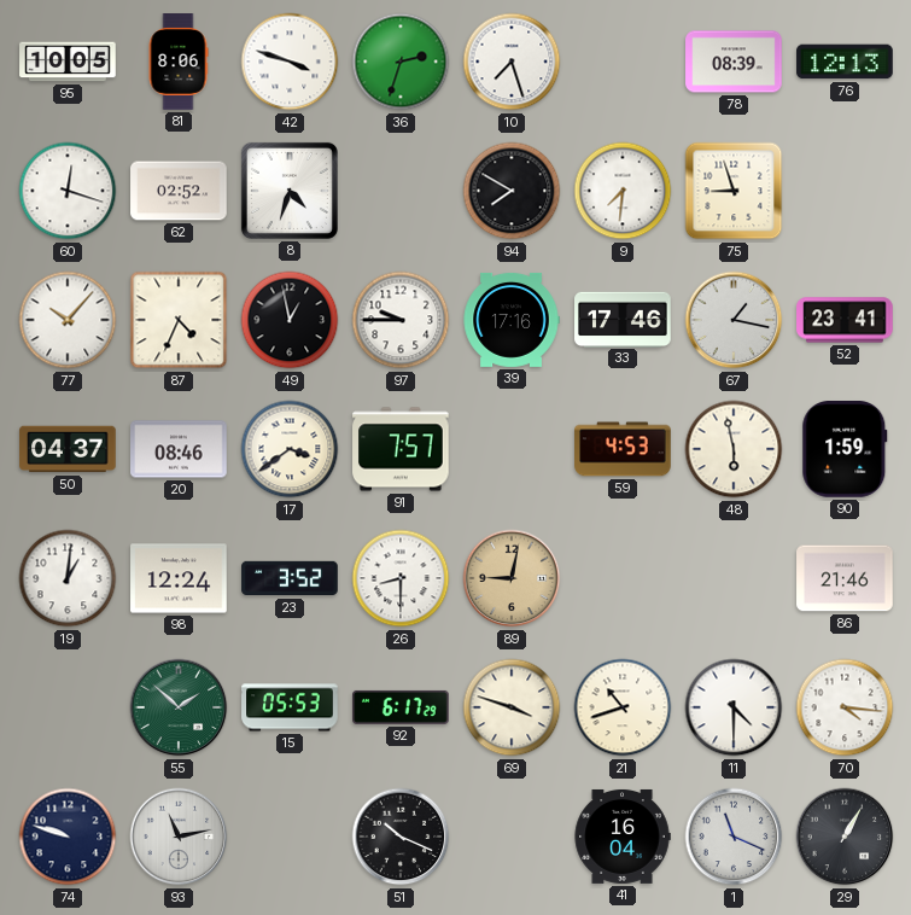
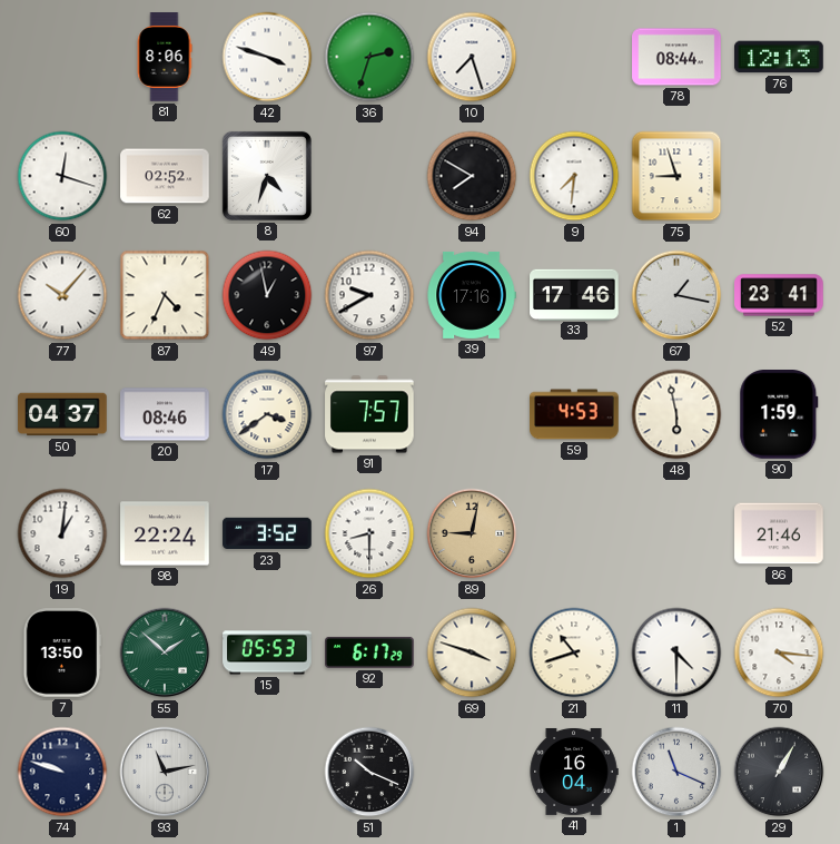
95: 10:05 -> none (68, 62)
78: 08:39 -> 08:44 (676, 57)
97: 9:45 -> 9:40 (369, 295)
98: 12:24 -> 22:24 (165, 533)
7: none -> 13:50 (62, 652)
